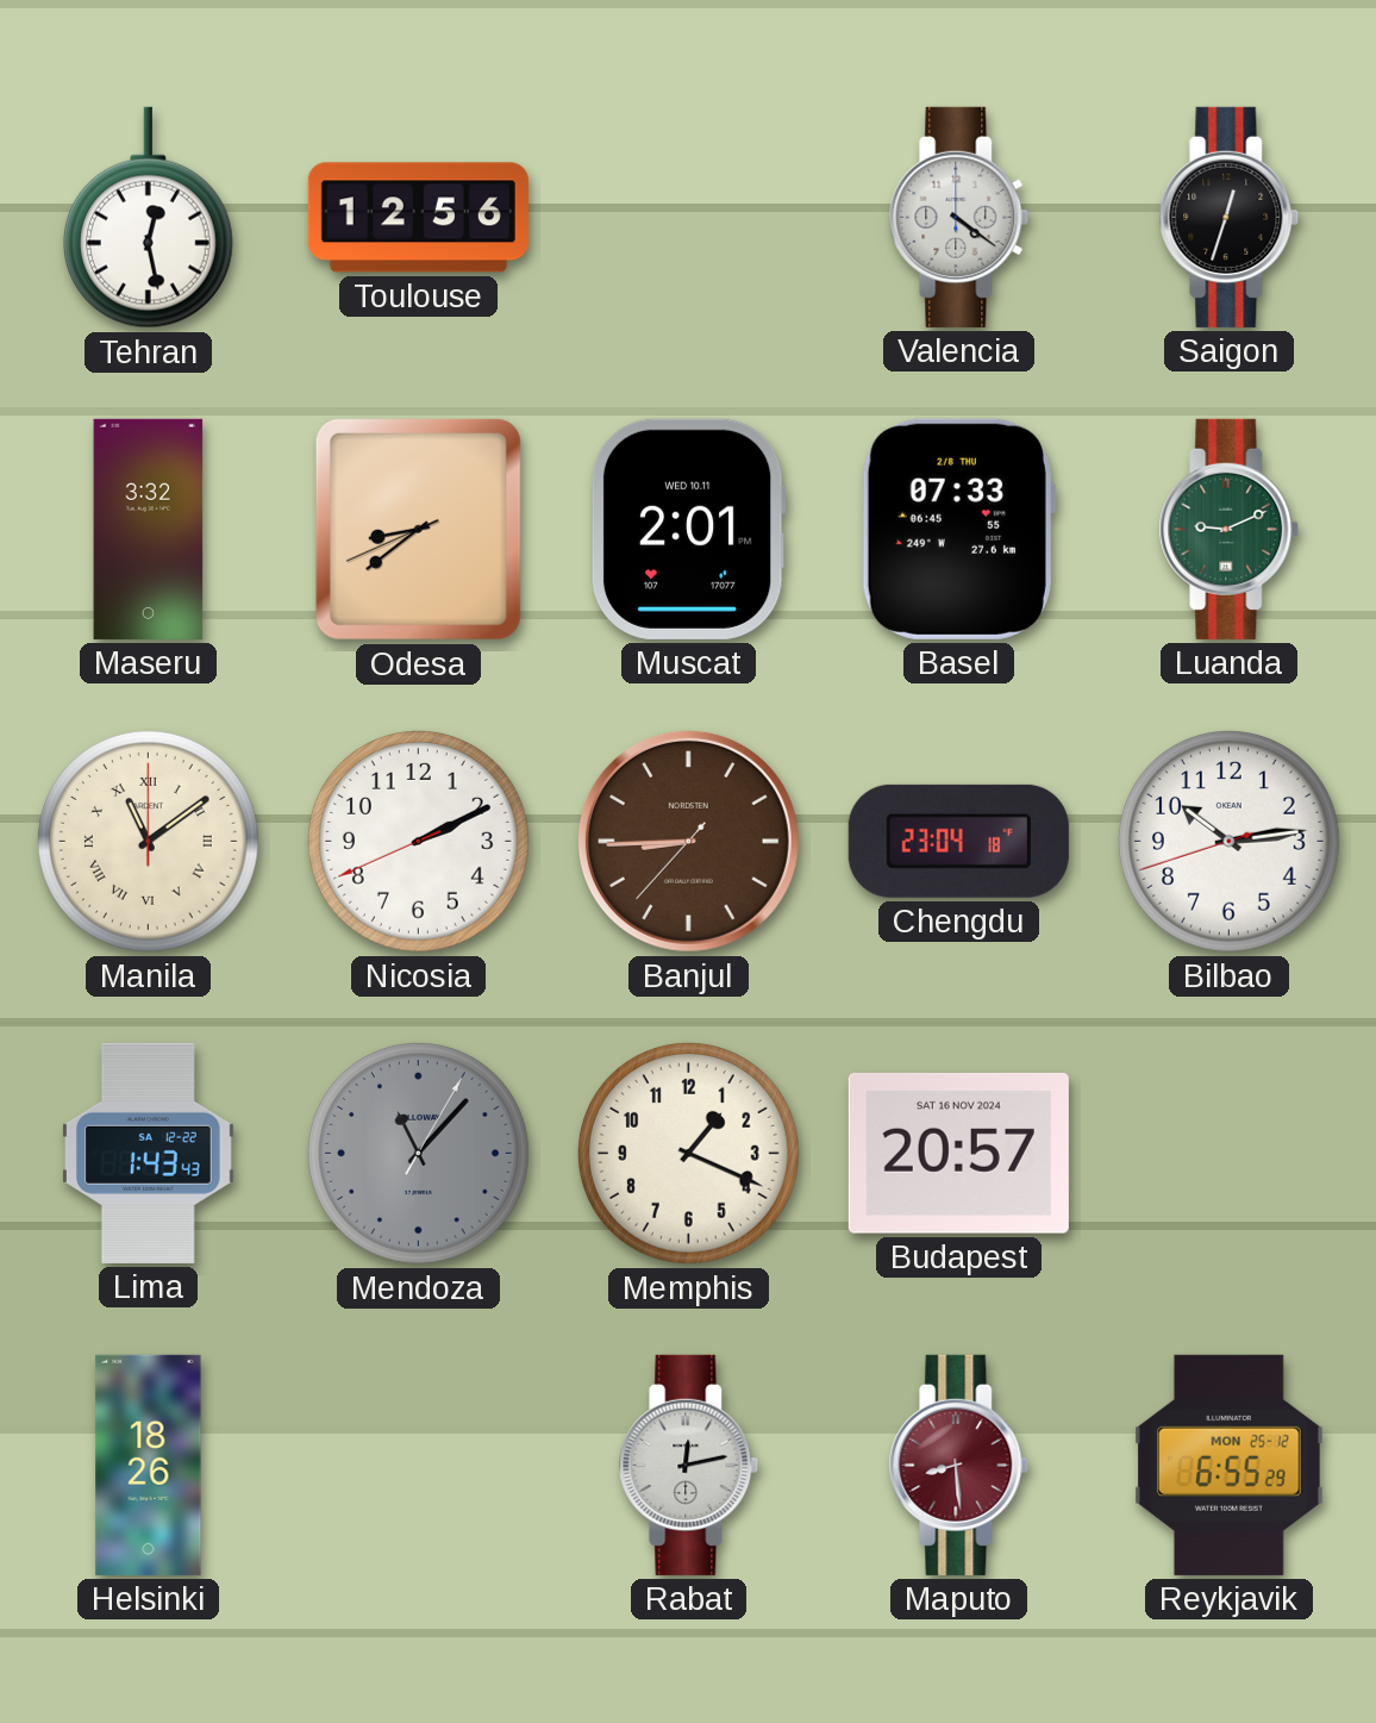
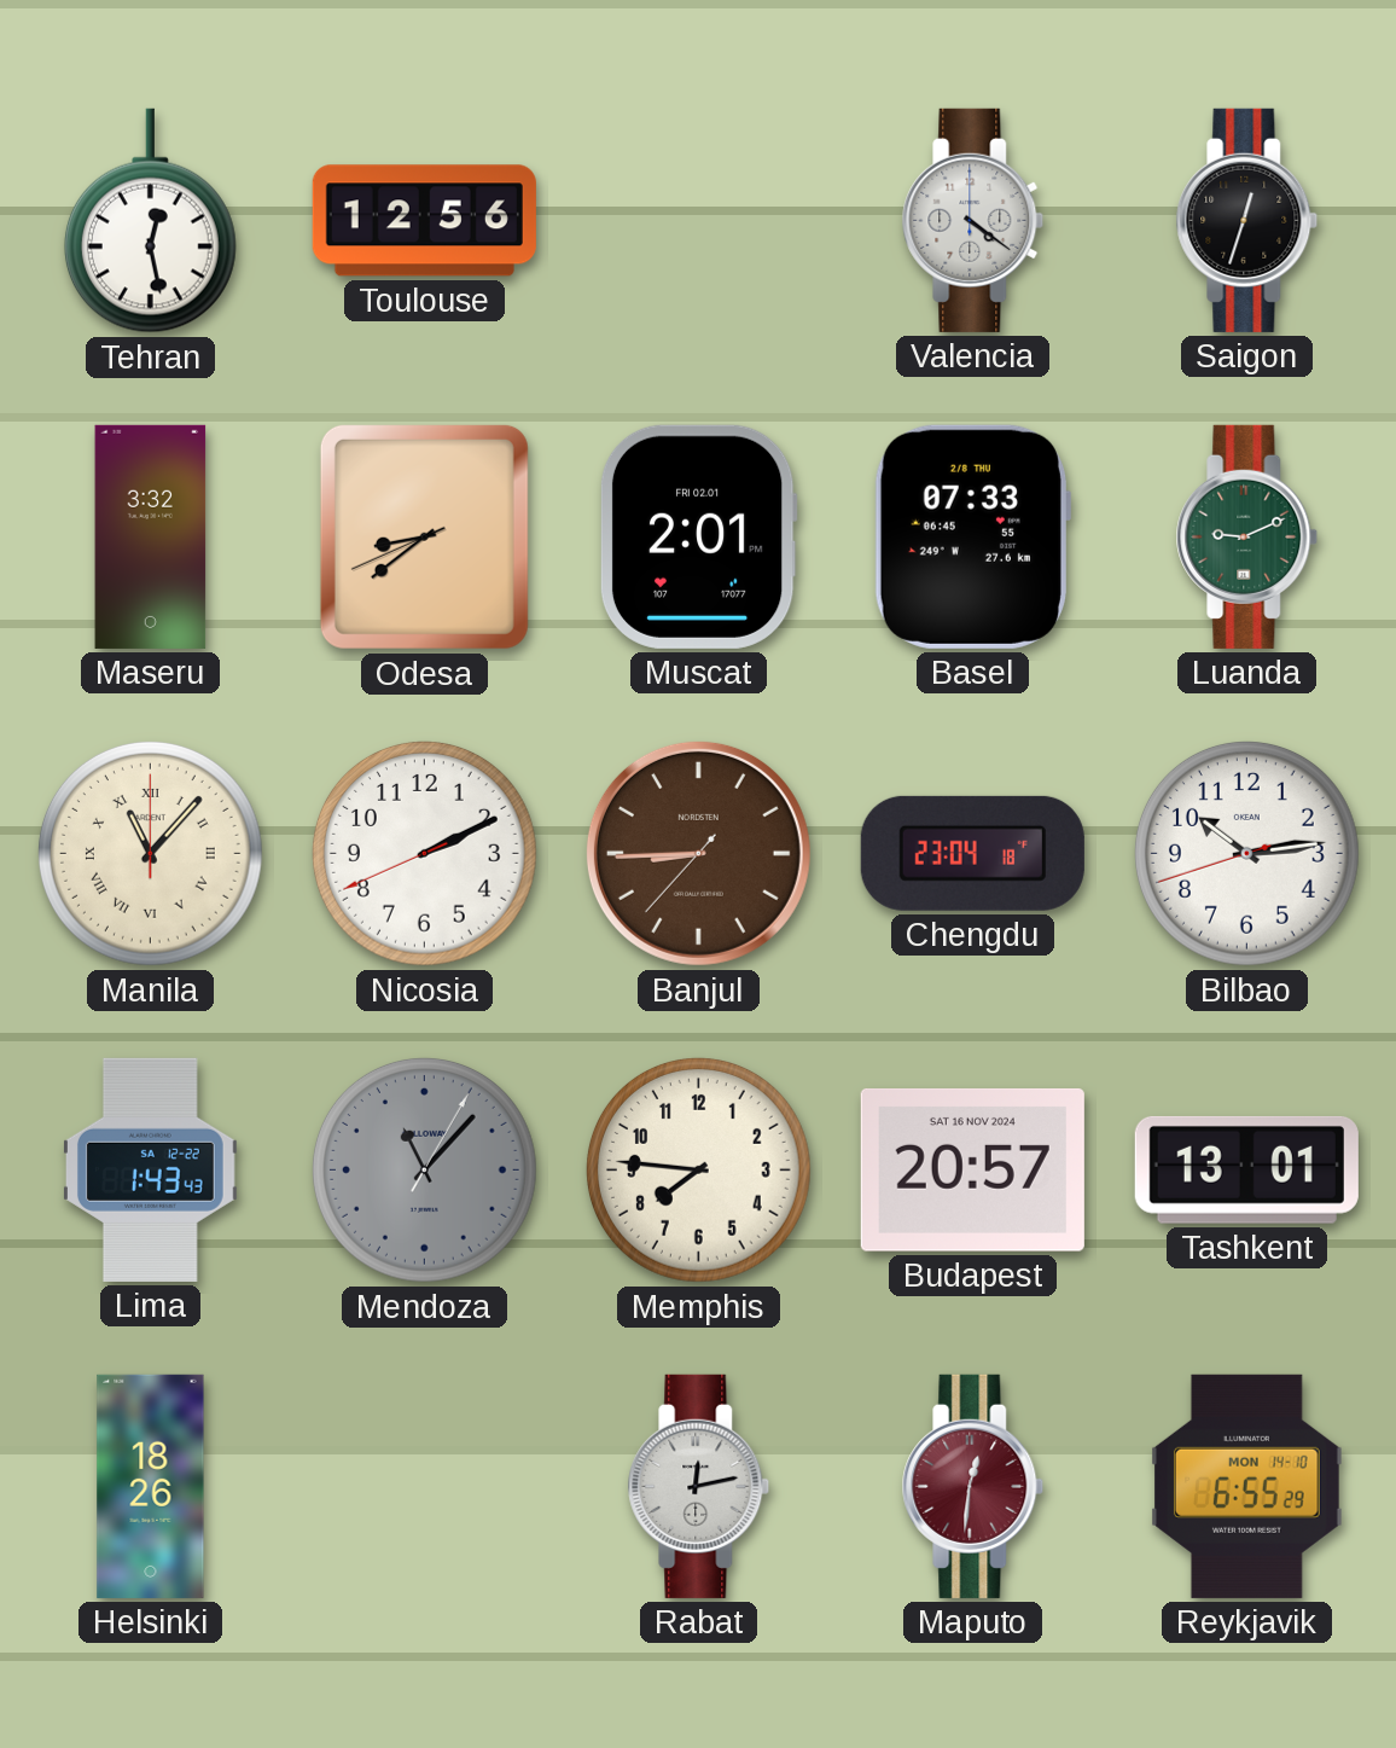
Muscat date: WED 10.11 -> FRI 02.01 (698, 536)
Manila: 11:09 -> 11:07 (150, 853)
Memphis: 1:19 -> 7:46 (698, 1169)
Tashkent: none -> 13:01 (1246, 1169)
Maputo: 8:29 -> 12:31 (973, 1486)
Reykjavik date: MON 25-12 -> MON 14-10 (1247, 1486)
